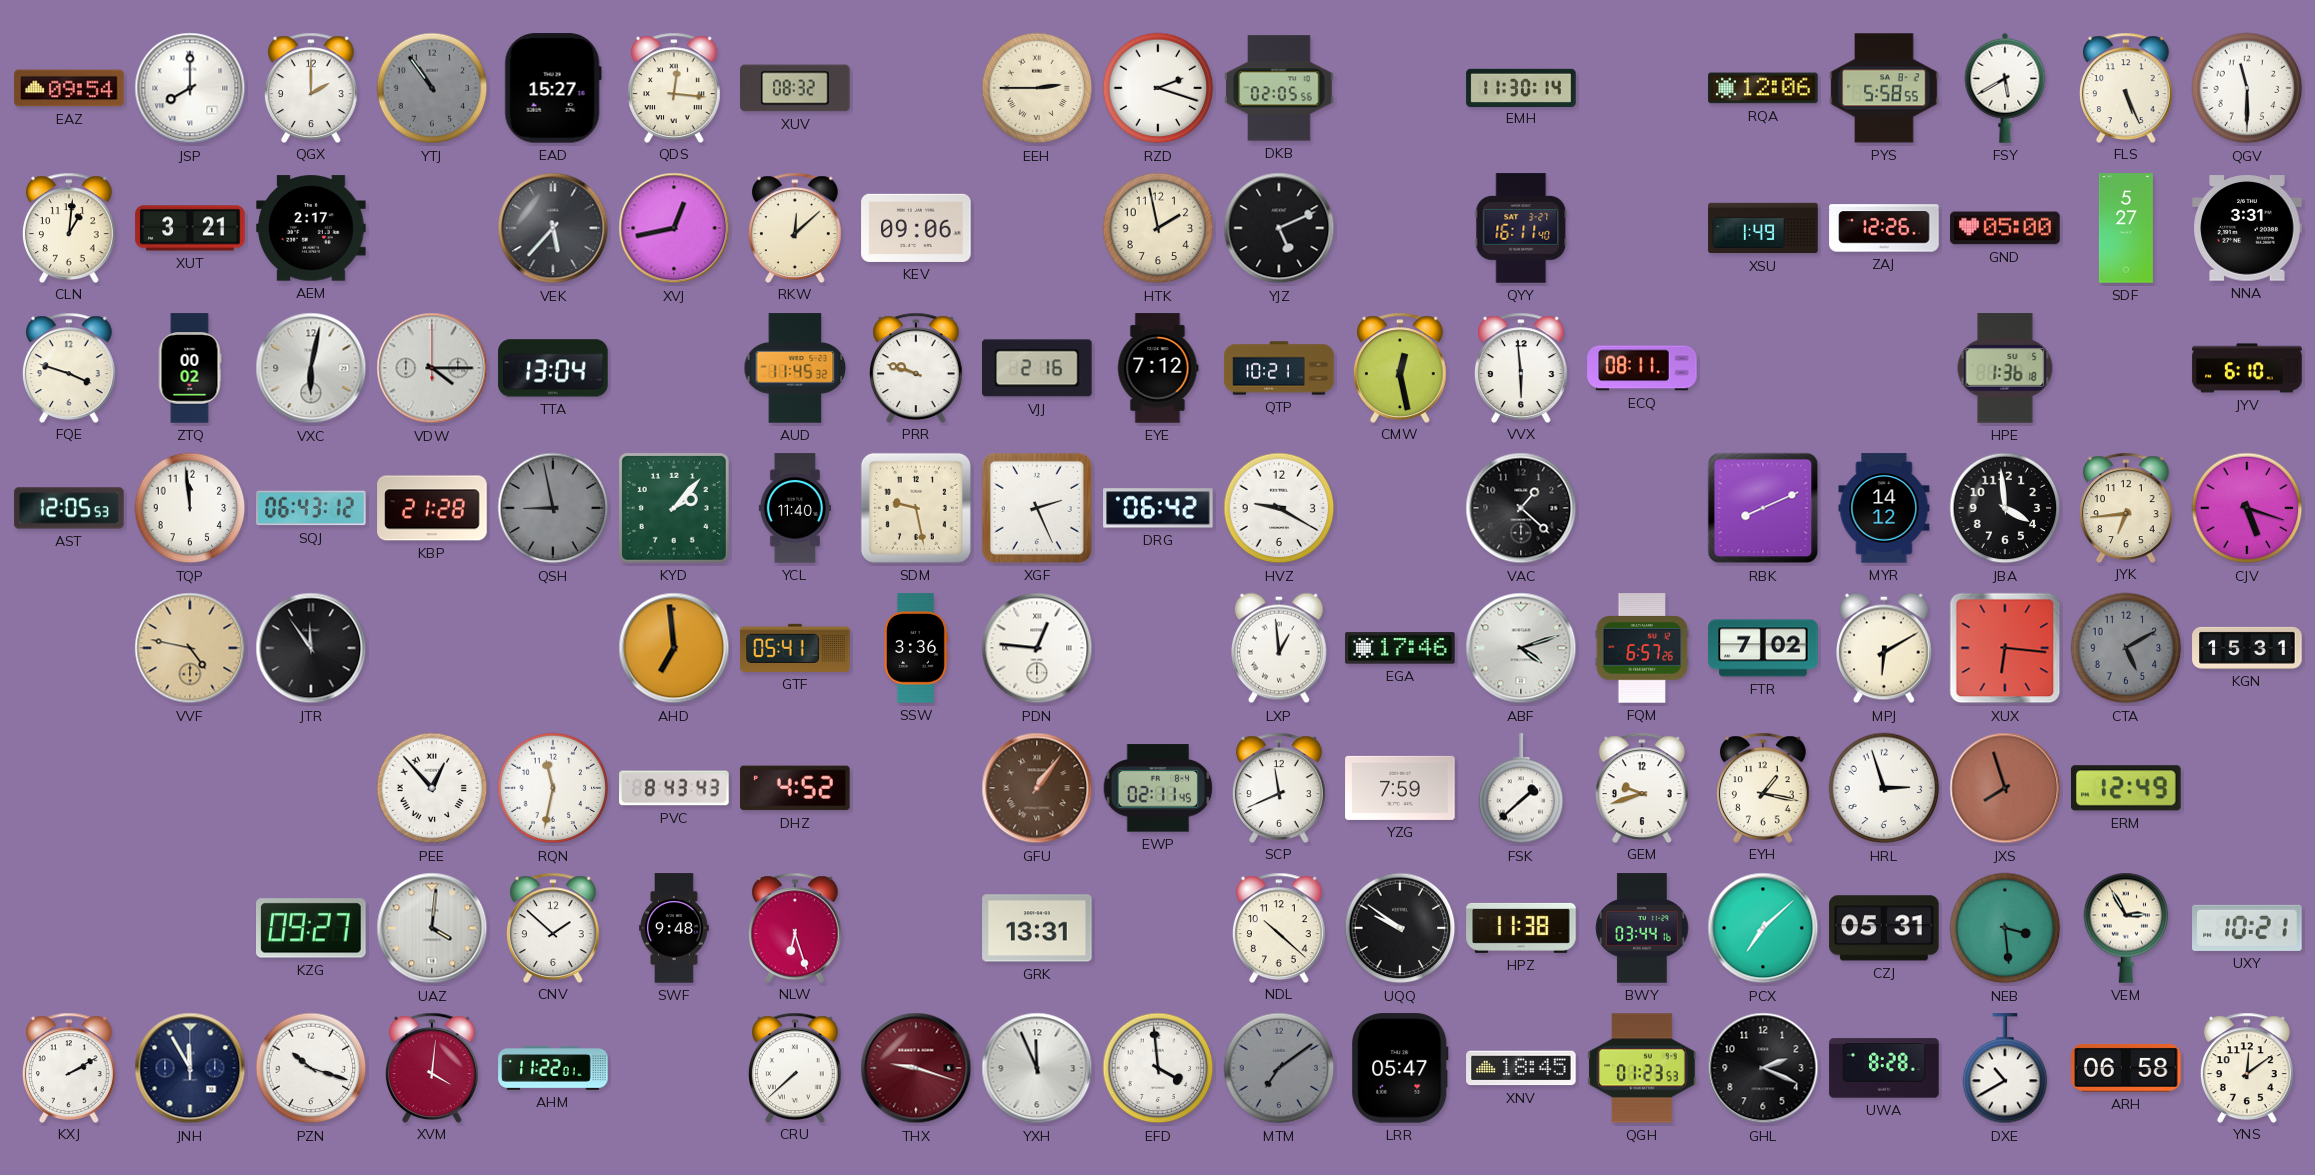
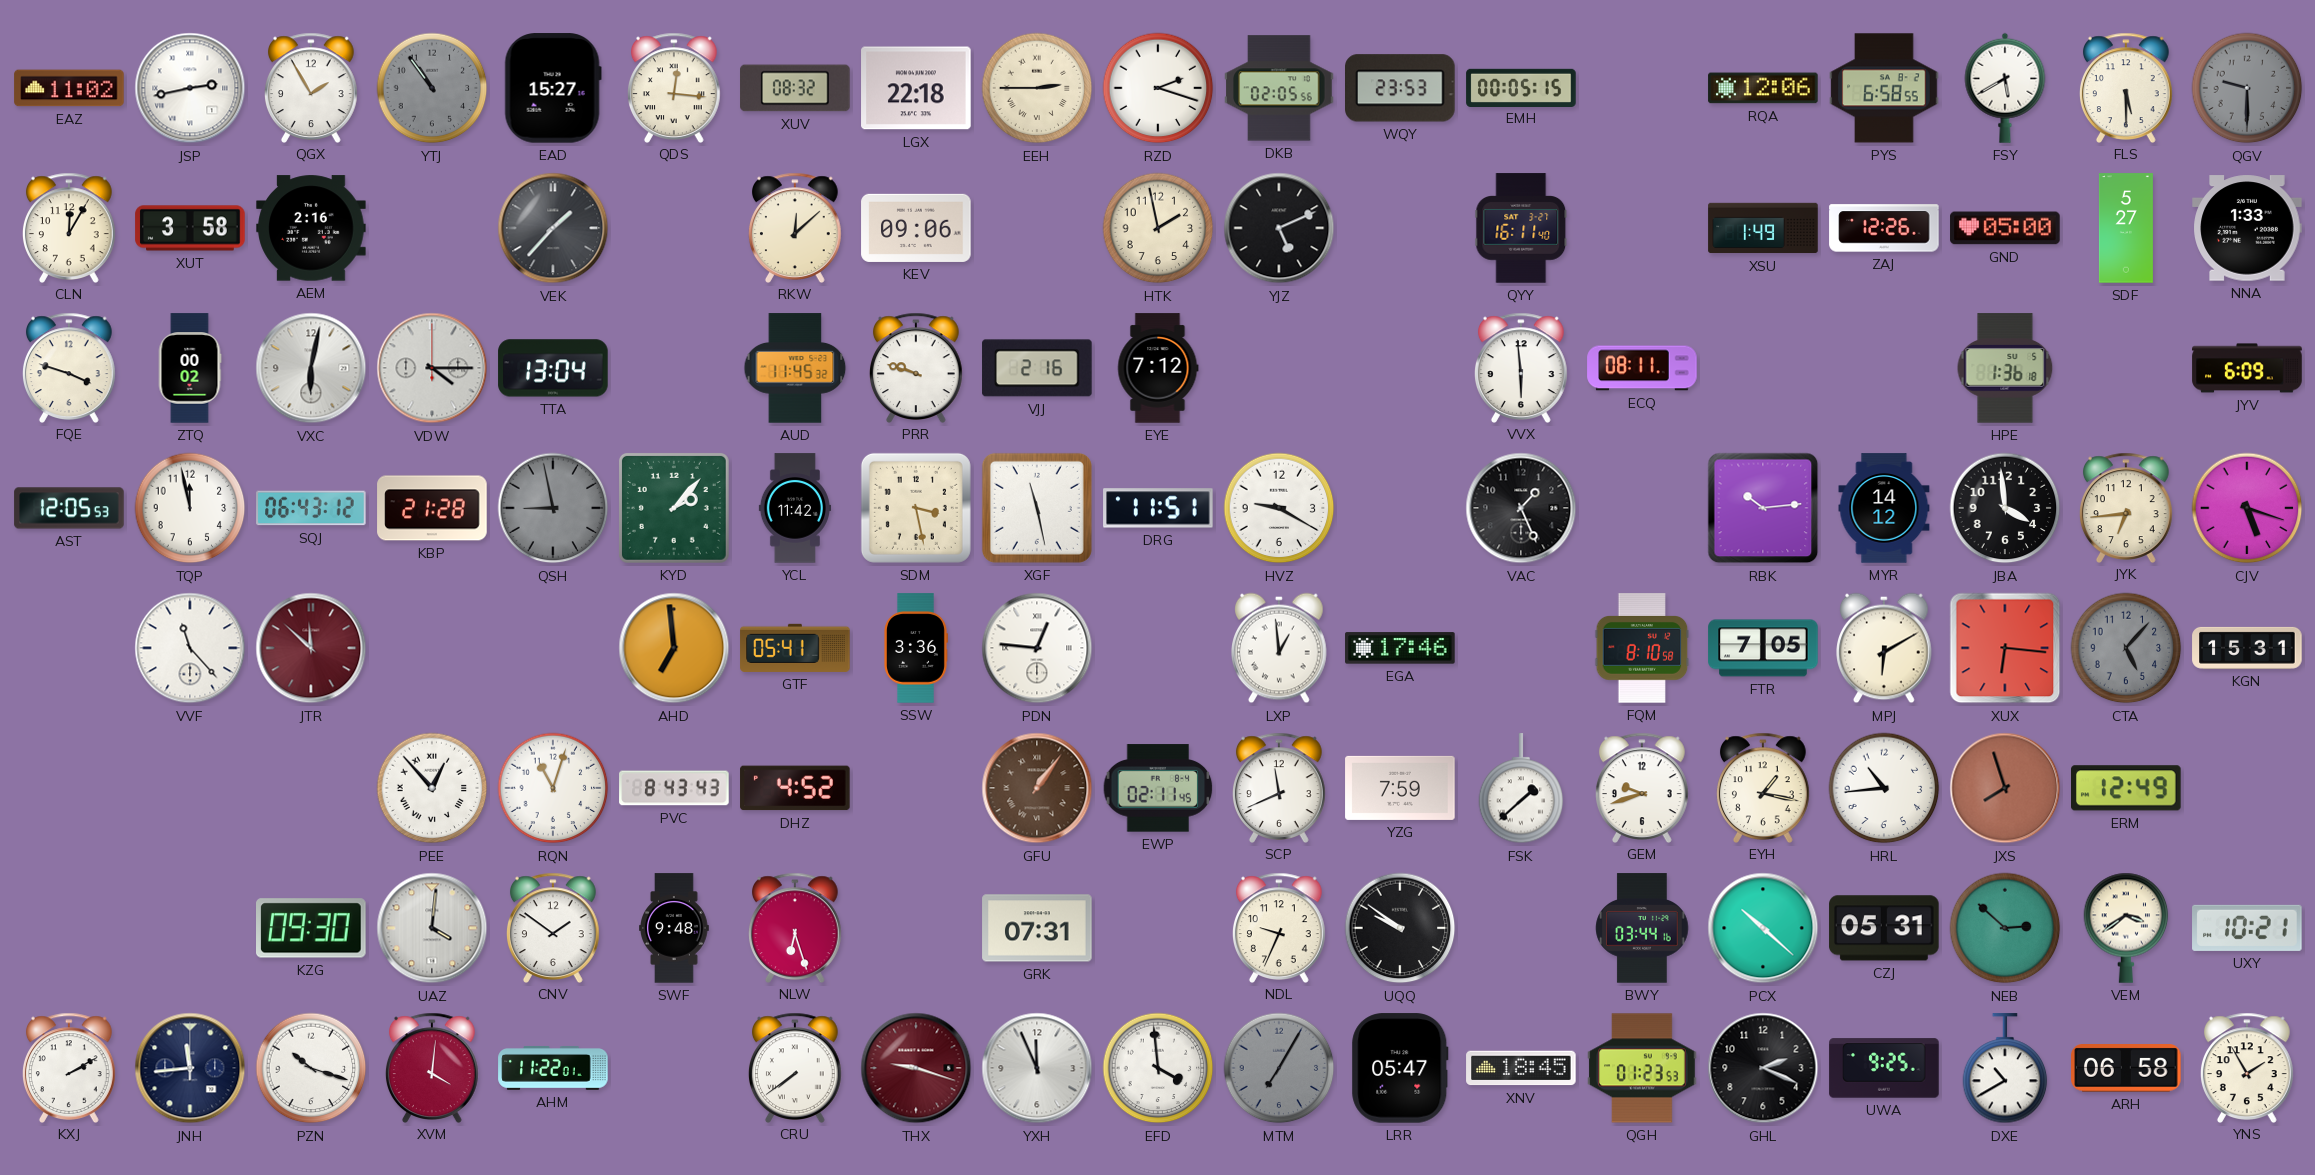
EAZ: 09:54 -> 11:02 (69, 88)
JSP: 8:00 -> 2:43 (190, 88)
QGX: 2:00 -> 1:55 (312, 87)
LGX: none -> 22:18 (916, 88)
WQY: none -> 23:53 (1401, 88)
EMH: 11:30 -> 00:05 (1521, 87)
PYS: 5:58 -> 6:58 (1884, 88)
FLS: 5:26 -> 5:30 (2127, 87)
QGV: 11:30 -> 9:30 (2247, 88)
QGV dial: white -> grey (2247, 88)
CLN: 1:01 -> 12:05 (70, 227)
XUT: 3:21 -> 3:58 (190, 228)
AEM: 2:17 -> 2:16 (311, 228)
VEK: 5:37 -> 1:37 (553, 228)
XVJ: 12:43 -> none (674, 228)
NNA: 3:31 -> 1:33 (2247, 228)
QTP: 10:21 -> none (1279, 368)
CMW: 12:28 -> none (1401, 367)
JYV: 6:10 -> 6:09 (2247, 368)
TQP: 11:59 -> 11:58 (190, 508)
YCL: 11:40 -> 11:42 (795, 508)
SDM: 9:28 -> 3:28 (916, 508)
XGF: 2:26 -> 11:28 (1037, 508)
DRG: 06:42 -> 11:51 (1158, 508)
VAC: 1:22 -> 1:26 (1521, 508)
RBK: 8:11 -> 10:14 (1763, 508)
VVF: 4:47 -> 11:23 (190, 648)
VVF dial: champagne -> white (190, 648)
JTR: 11:54 -> 11:52 (311, 648)
JTR dial: black -> burgundy (311, 648)
ABF: 4:12 -> none (1521, 648)
FQM: 6:57 -> 8:10 (1642, 648)
FTR: 7:02 -> 7:05 (1763, 648)
CTA: 5:10 -> 5:07 (2126, 648)
RQN: 11:32 -> 11:03 (553, 788)
HRL: 2:57 -> 10:44 (1884, 788)
KZG: 09:27 -> 09:30 (311, 928)
CNV: 1:52 -> 1:51 (554, 927)
GRK: 13:31 -> 07:31 (1037, 928)
NDL: 10:22 -> 9:34 (1280, 927)
HPZ: 11:38 -> none (1521, 928)
PCX: 7:08 -> 10:22 (1763, 928)
NEB: 3:29 -> 2:52 (2005, 928)
VEM: 2:55 -> 3:39 (2126, 928)
JNH: 11:55 -> 11:44 (190, 1068)
CRU: 7:38 -> 7:39 (796, 1067)
MTM: 7:09 -> 7:05 (1279, 1068)
UWA: 8:28 -> 9:25 (1884, 1068)
YNS: 12:09 -> 1:55 (2248, 1067)
